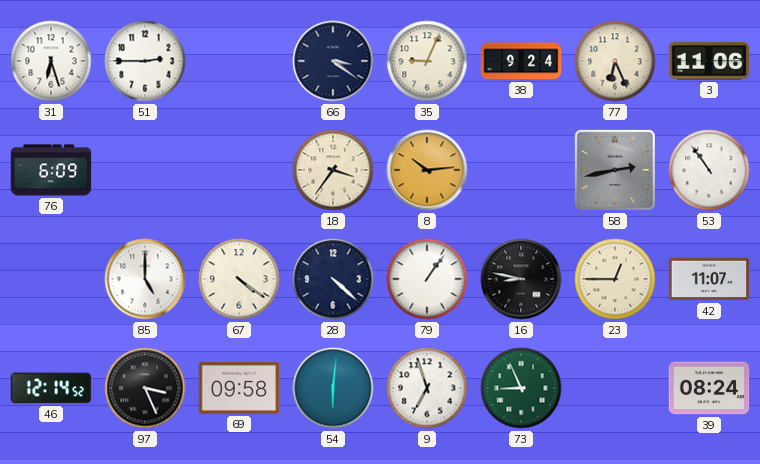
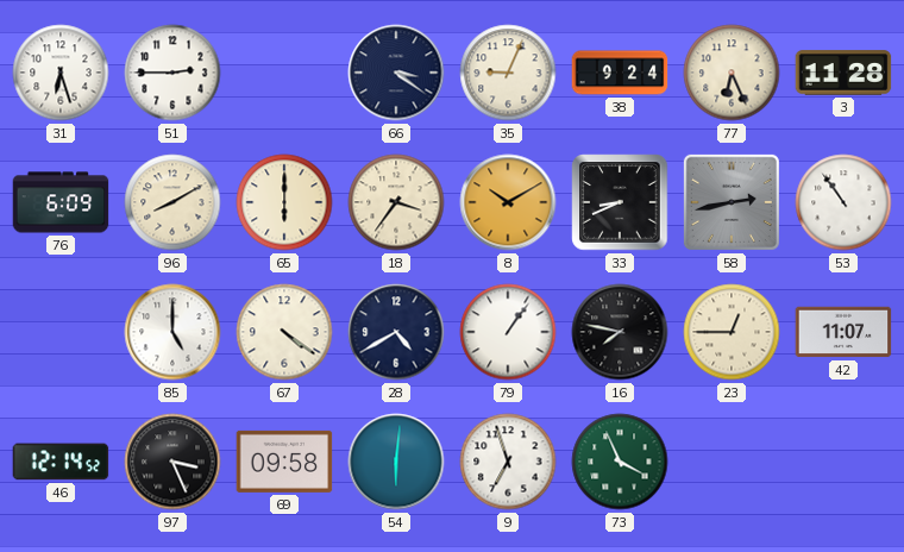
3: 11:06 -> 11:28 (843, 73)
96: none -> 8:10 (172, 202)
65: none -> 6:00 (284, 202)
8: 10:14 -> 10:10 (508, 202)
33: none -> 8:41 (620, 202)
28: 4:22 -> 4:40 (396, 332)
16: 8:47 -> 7:47 (620, 332)
73: 8:56 -> 3:56 (620, 462)
39: 08:24 -> none (709, 388)
